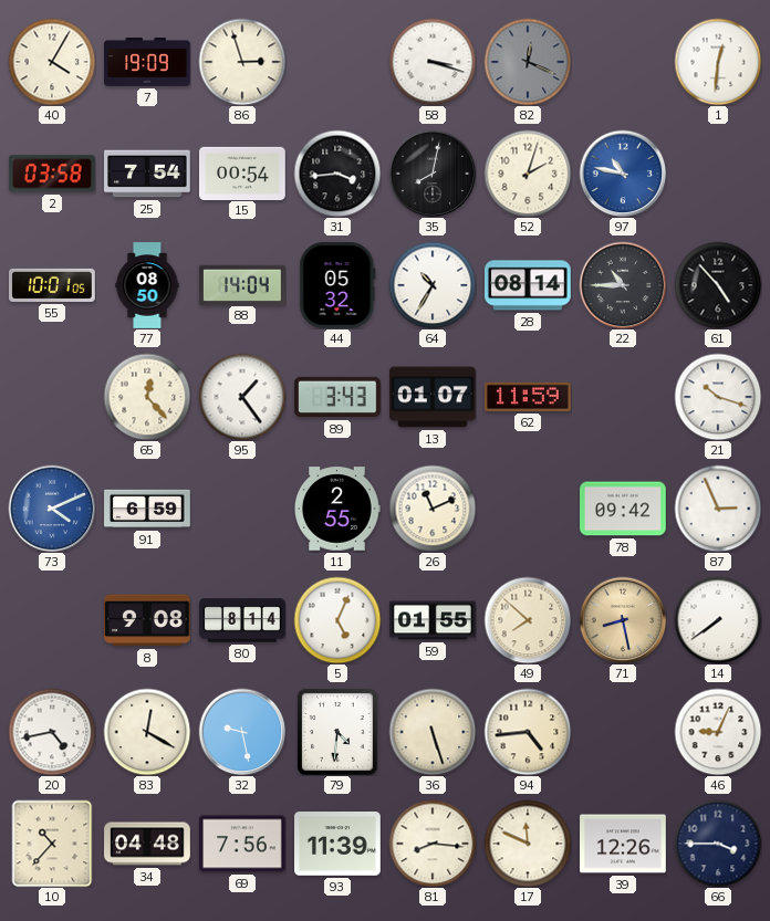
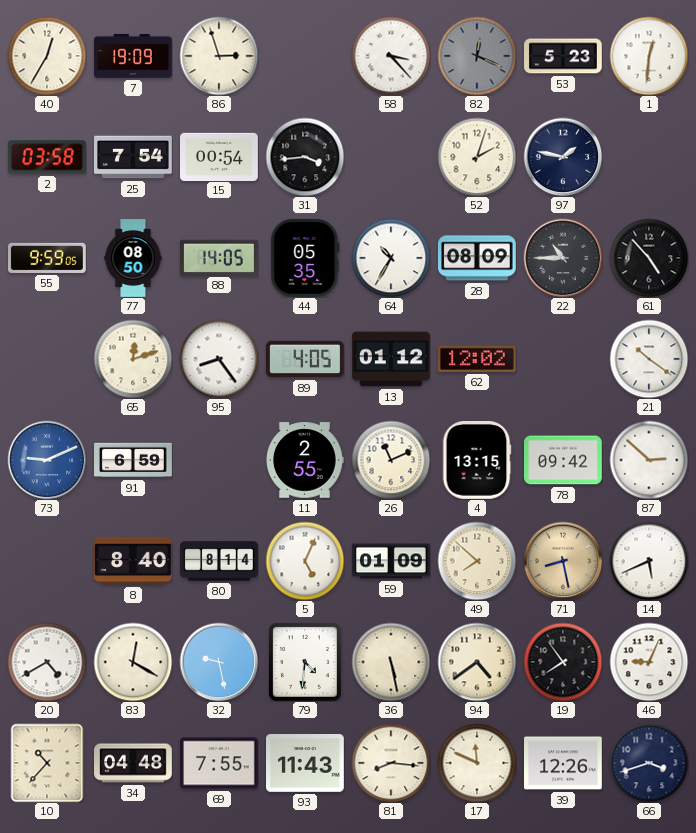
40: 4:05 -> 12:35 (47, 56)
58: 3:18 -> 3:23 (391, 56)
53: none -> 5:23 (564, 56)
35: 8:02 -> none (433, 174)
97: 10:47 -> 1:47 (563, 157)
97 dial: blue -> navy (563, 157)
55: 10:01 -> 9:59 (48, 258)
88: 14:04 -> 14:05 (220, 257)
44: 05:32 -> 05:35 (305, 258)
28: 08:14 -> 08:09 (478, 258)
65: 12:23 -> 12:12 (133, 359)
95: 1:24 -> 8:24 (219, 359)
89: 3:43 -> 4:05 (306, 359)
13: 01:07 -> 01:12 (392, 359)
62: 11:59 -> 12:02 (478, 359)
21: 10:18 -> 10:21 (649, 359)
73: 4:11 -> 9:11 (47, 460)
4: none -> 13:15 (477, 461)
87: 2:56 -> 2:52 (649, 460)
8: 9:08 -> 8:40 (134, 561)
59: 01:55 -> 01:09 (391, 561)
14: 7:39 -> 5:41 (649, 561)
20: 4:43 -> 4:40 (47, 662)
36: 5:27 -> 5:28 (391, 662)
94: 4:44 -> 4:39 (477, 662)
19: none -> 7:54 (563, 662)
69: 7:56 -> 7:55 (220, 763)
93: 11:39 -> 11:43 (306, 764)
66: 3:45 -> 3:42 (649, 763)
